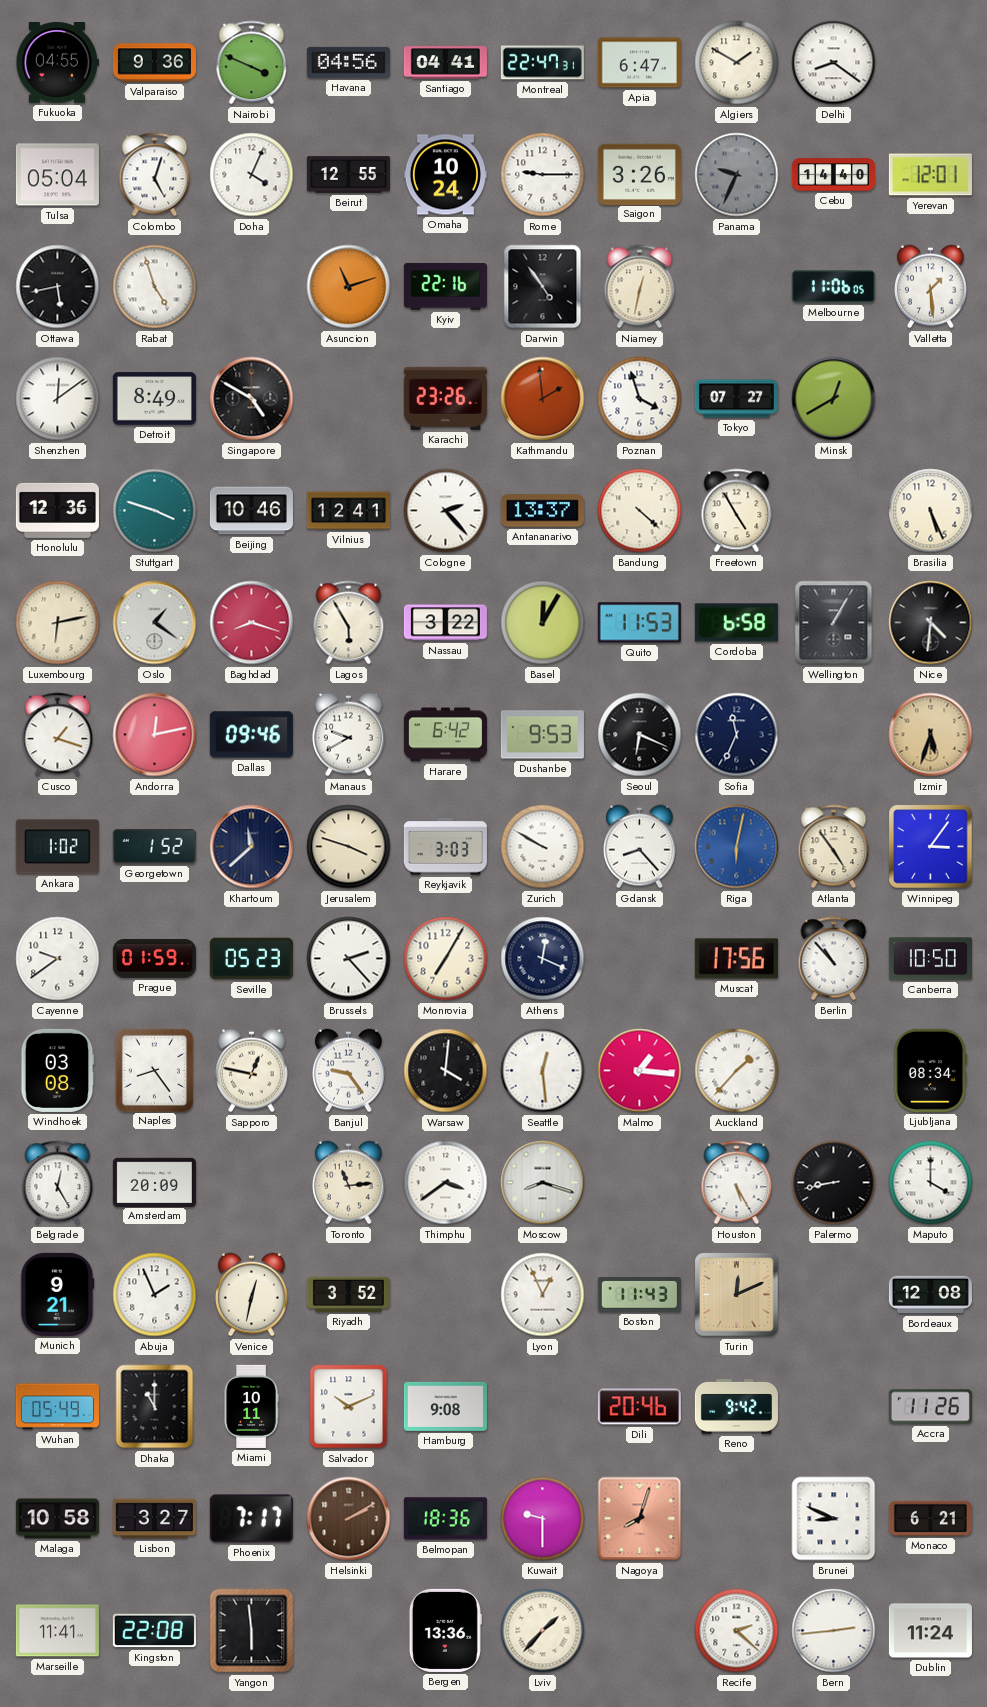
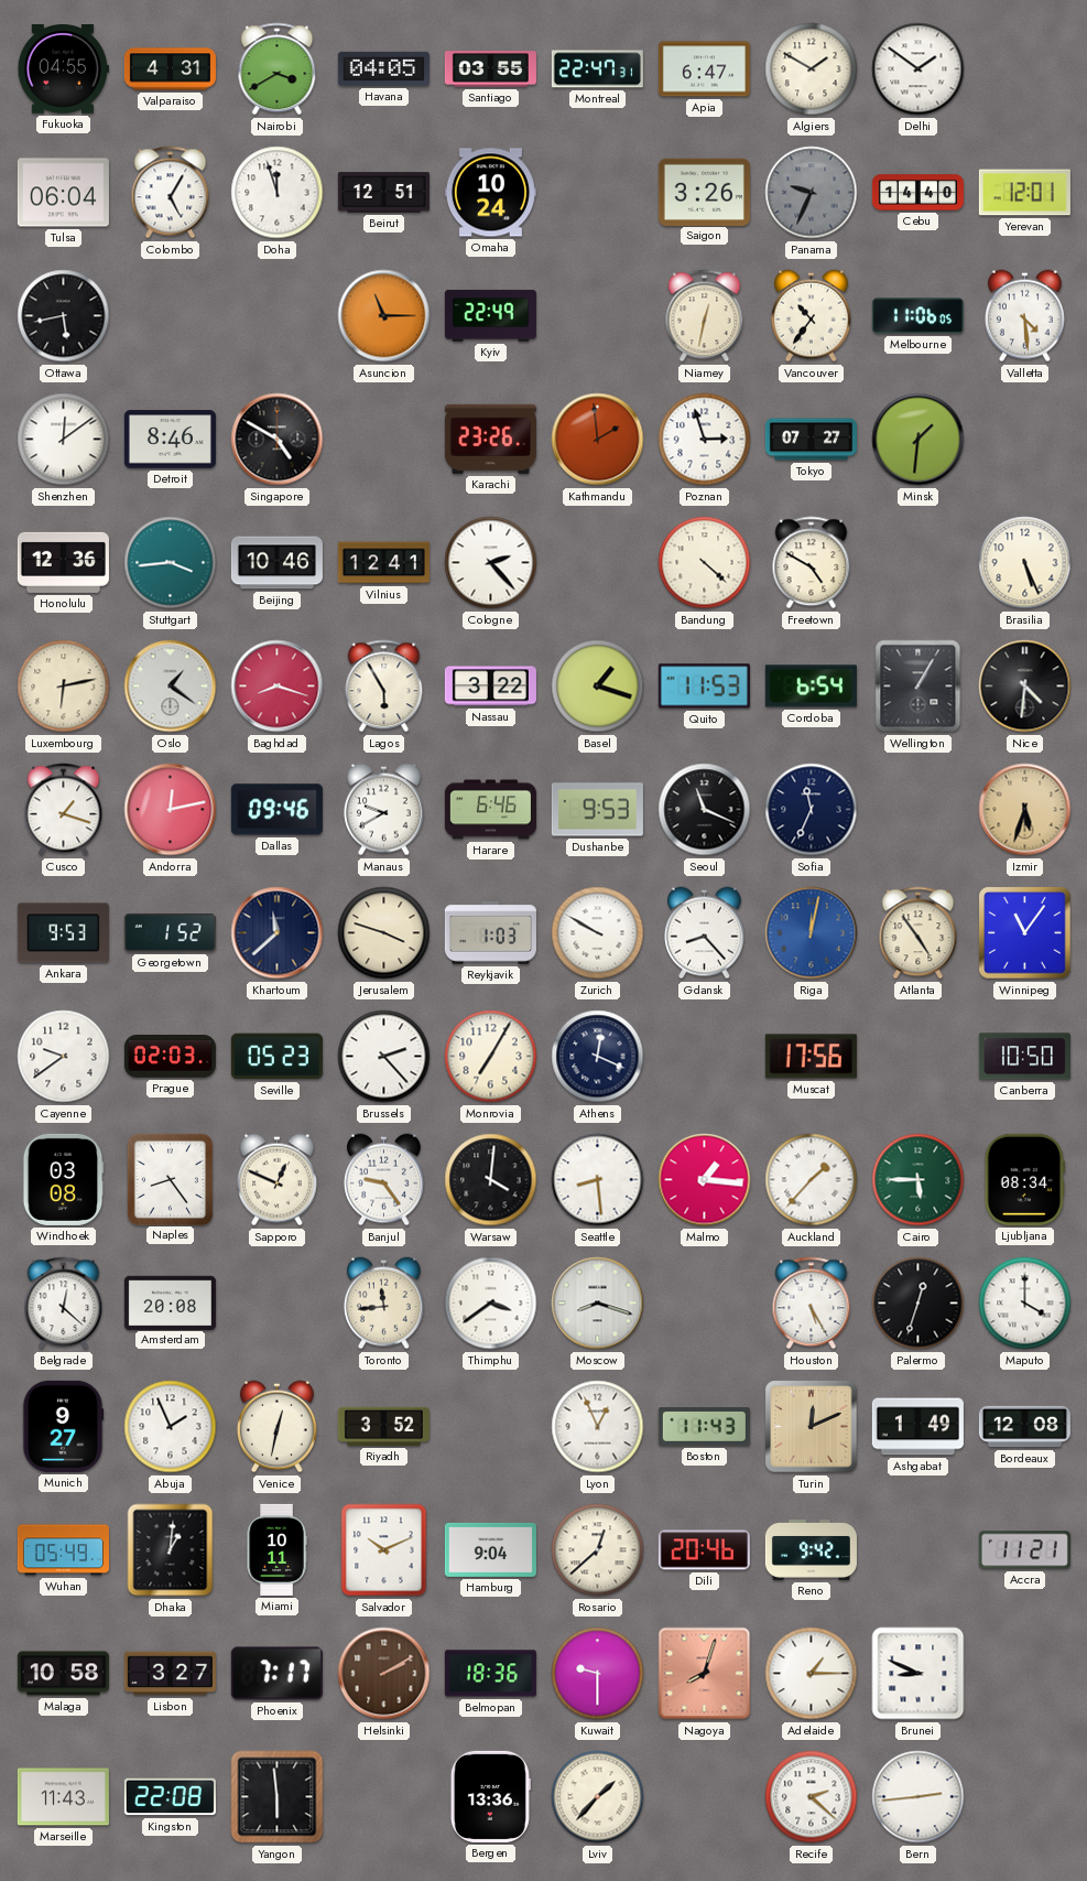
Valparaiso: 9:36 -> 4:31 (170, 69)
Nairobi: 3:49 -> 3:40 (278, 69)
Havana: 04:56 -> 04:05 (383, 68)
Santiago: 04:41 -> 03:55 (490, 69)
Delhi: 8:21 -> 1:51 (918, 69)
Tulsa: 05:04 -> 06:04 (63, 193)
Colombo: 5:03 -> 5:05 (171, 193)
Doha: 4:04 -> 11:57 (278, 193)
Beirut: 12:55 -> 12:51 (383, 193)
Rome: 9:15 -> none (543, 175)
Rabat: 4:57 -> none (155, 287)
Asuncion: 11:12 -> 11:15 (384, 316)
Kyiv: 22:16 -> 22:49 (490, 315)
Darwin: 4:54 -> none (543, 287)
Vancouver: none -> 10:36 (811, 316)
Valletta: 1:29 -> 4:29 (1024, 316)
Detroit: 8:49 -> 8:46 (170, 440)
Poznan: 3:57 -> 2:57 (705, 440)
Minsk: 12:40 -> 1:31 (918, 440)
Stuttgart: 3:48 -> 3:44 (171, 563)
Antananarivo: 13:37 -> none (542, 511)
Freetown: 4:55 -> 4:50 (812, 563)
Basel: 12:05 -> 1:18 (598, 687)
Cordoba: 6:58 -> 6:54 (811, 687)
Harare: 6:42 -> 6:46 (490, 810)
Seoul: 6:19 -> 11:19 (705, 810)
Ankara: 1:02 -> 9:53 (63, 933)
Reykjavik: 3:03 -> 1:03 (490, 933)
Riga: 6:02 -> 12:02 (812, 933)
Winnipeg: 3:06 -> 11:06 (1025, 933)
Prague: 01:59 -> 02:03 (170, 1057)
Berlin: 10:53 -> none (834, 959)
Sapporo: 12:47 -> 12:49 (276, 1180)
Seattle: 12:29 -> 8:29 (598, 1180)
Cairo: none -> 5:45 (918, 1180)
Belgrade: 12:25 -> 12:22 (64, 1304)
Amsterdam: 20:09 -> 20:08 (170, 1302)
Toronto: 11:14 -> 11:44 (383, 1304)
Palermo: 8:43 -> 12:33 (918, 1304)
Munich: 9:21 -> 9:27 (63, 1426)
Ashgabat: none -> 1:49 (917, 1427)
Dhaka: 11:00 -> 1:01 (171, 1550)
Hamburg: 9:08 -> 9:04 (490, 1549)
Rosario: none -> 12:38 (598, 1550)
Accra: 11:26 -> 11:21 (1024, 1550)
Adelaide: none -> 1:15 (812, 1674)
Monaco: 6:21 -> none (930, 1518)
Marseille: 11:41 -> 11:43 (63, 1797)
Dublin: 11:24 -> none (930, 1631)
